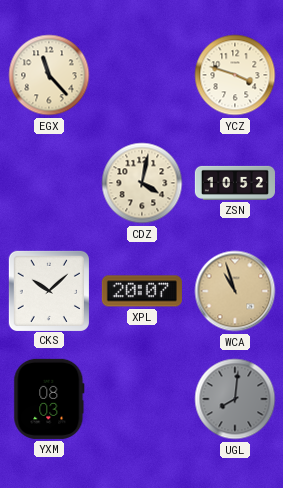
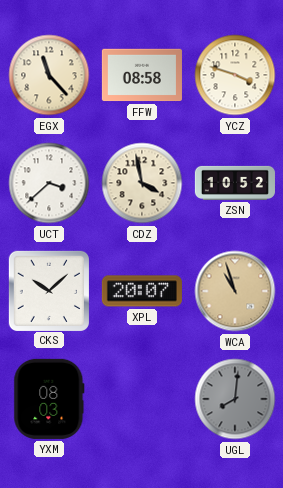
FFW: none -> 08:58 (142, 75)
UCT: none -> 3:38 (49, 183)
CDZ: 4:02 -> 3:58 (142, 183)
